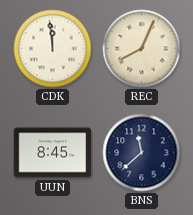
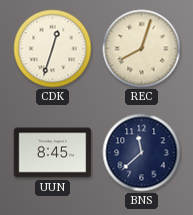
CDK: 11:59 -> 12:33 (53, 49)
REC: 8:04 -> 8:03 (142, 49)
